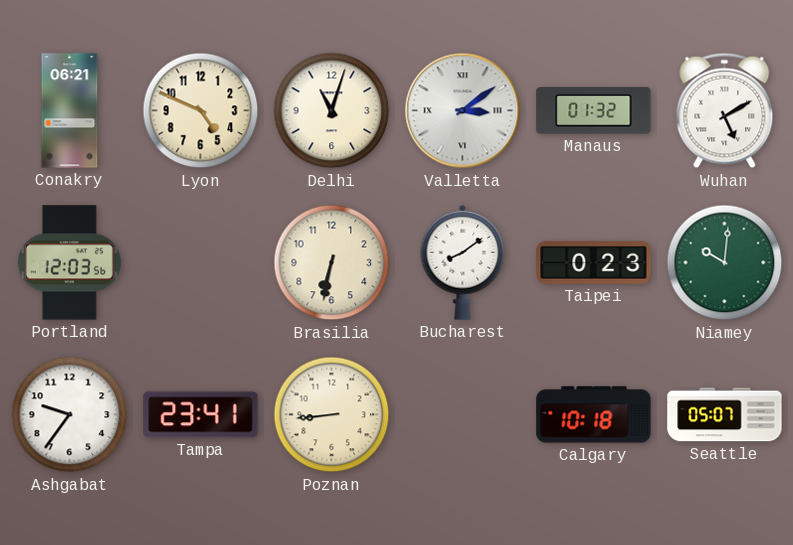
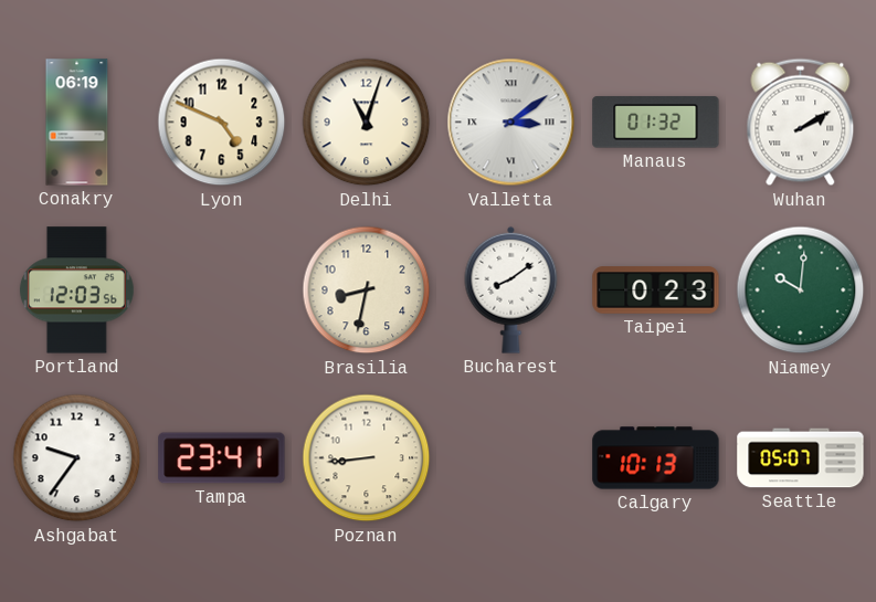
Conakry: 06:21 -> 06:19 (77, 123)
Wuhan: 5:10 -> 2:10 (801, 123)
Brasilia: 6:32 -> 8:32 (367, 291)
Calgary: 10:18 -> 10:13 (656, 458)
